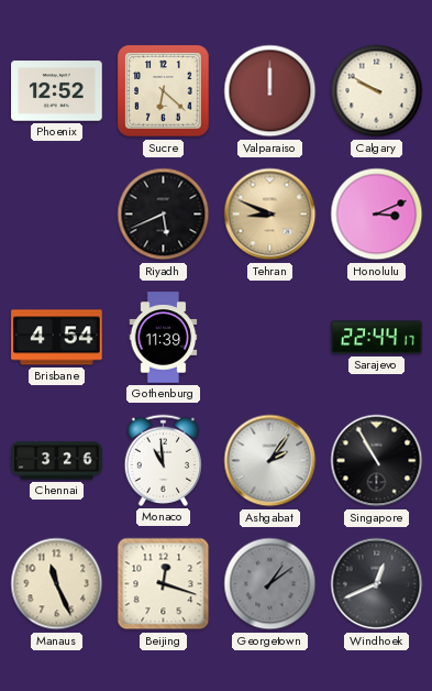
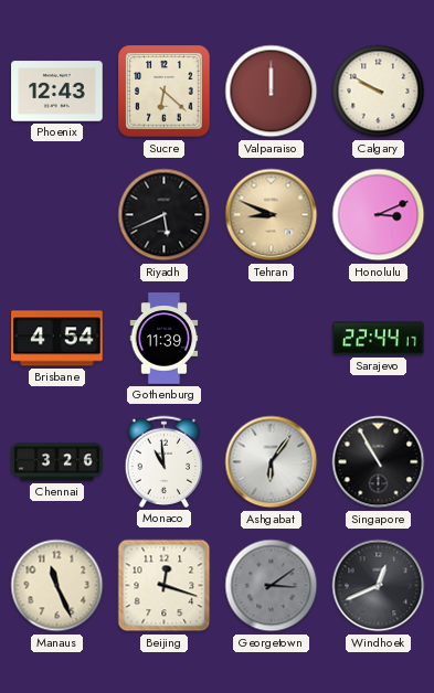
Phoenix: 12:52 -> 12:43 (57, 92)
Ashgabat: 2:06 -> 6:06 (272, 462)
Georgetown: 1:09 -> 3:09 (272, 586)
